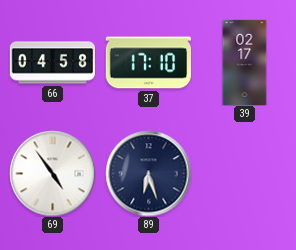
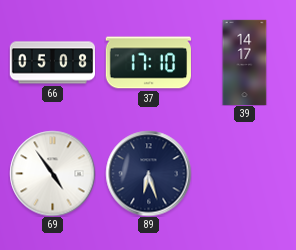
66: 04:58 -> 05:08 (52, 63)
39: 02:17 -> 14:17 (245, 62)
